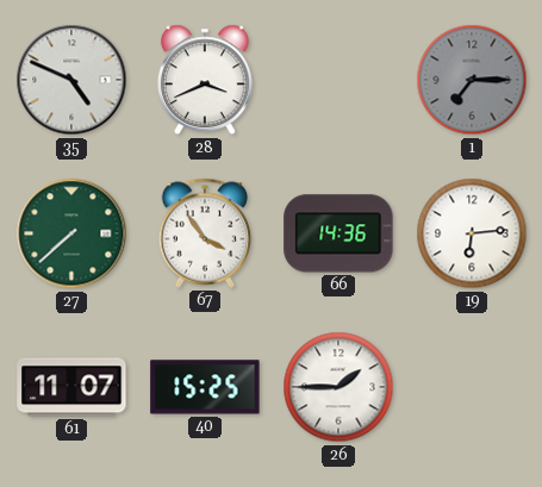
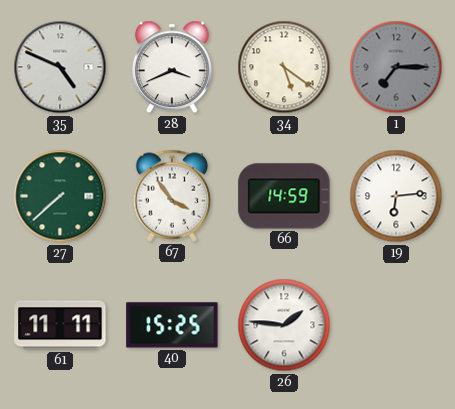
34: none -> 5:21 (284, 67)
66: 14:36 -> 14:59 (284, 196)
61: 11:07 -> 11:11 (60, 325)
26: 1:45 -> 1:46 (284, 325)
